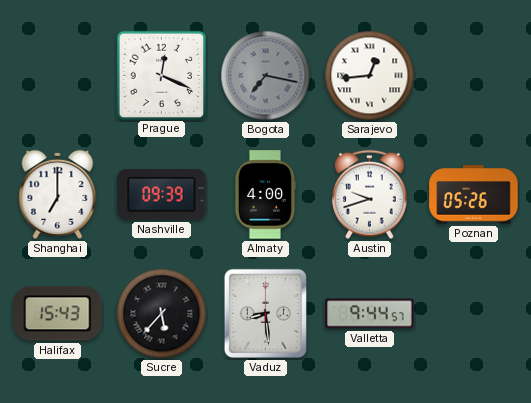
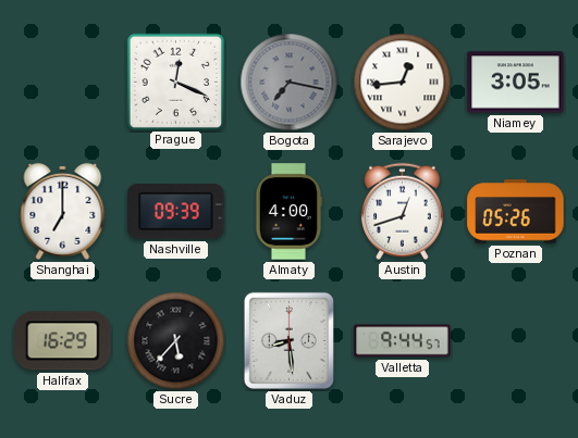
Niamey: none -> 3:05 (516, 83)
Austin: 9:42 -> 12:42 (402, 212)
Halifax: 15:43 -> 16:29 (63, 341)
